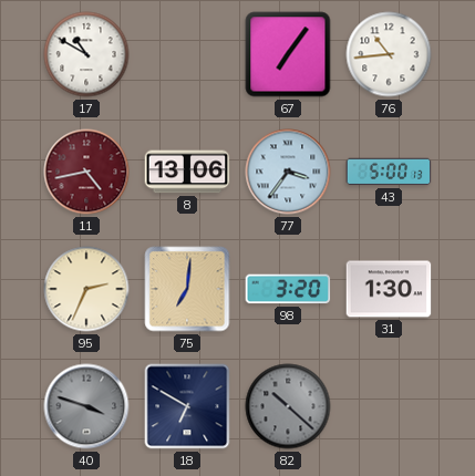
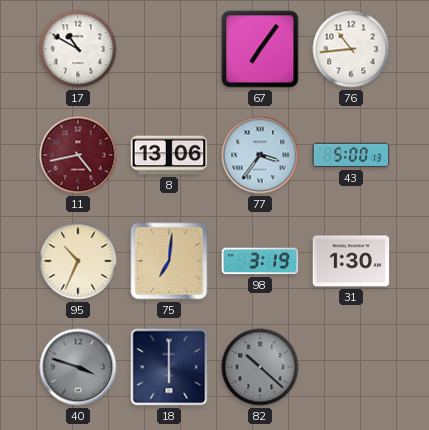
95: 2:34 -> 10:34 (78, 261)
98: 3:20 -> 3:19 (260, 261)
18: 6:50 -> 6:00 (169, 367)
